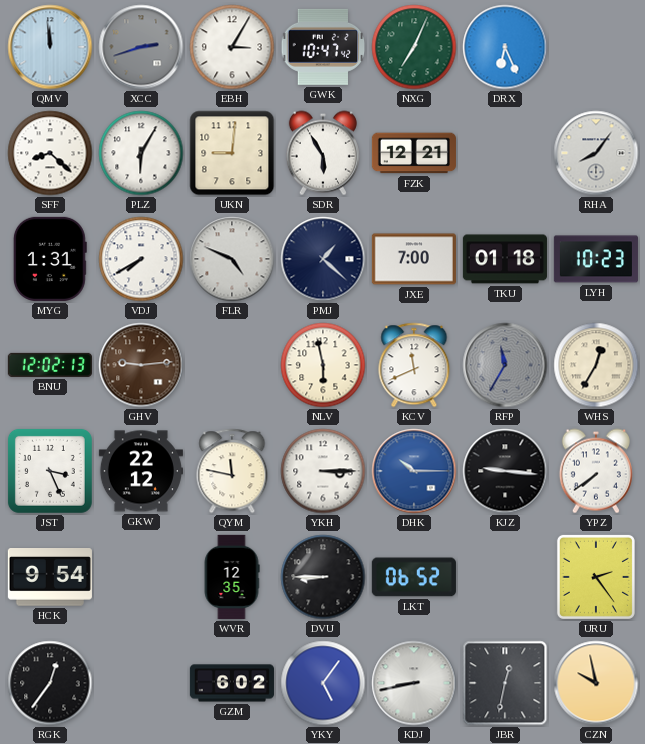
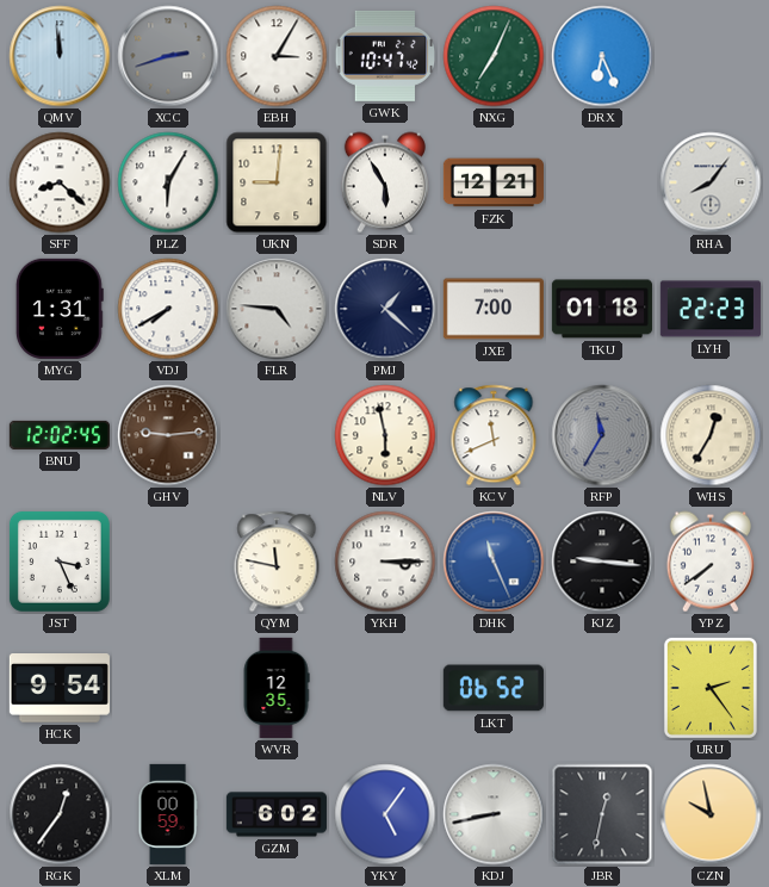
FLR: 4:49 -> 4:46 (277, 309)
LYH: 10:23 -> 22:23 (711, 309)
BNU: 12:02:13 -> 12:02:45 (60, 435)
GKW: 22:12 -> none (141, 471)
DHK: 10:15 -> 11:26 (494, 562)
DVU: 8:45 -> none (323, 577)
XLM: none -> 00:59 (168, 814)
